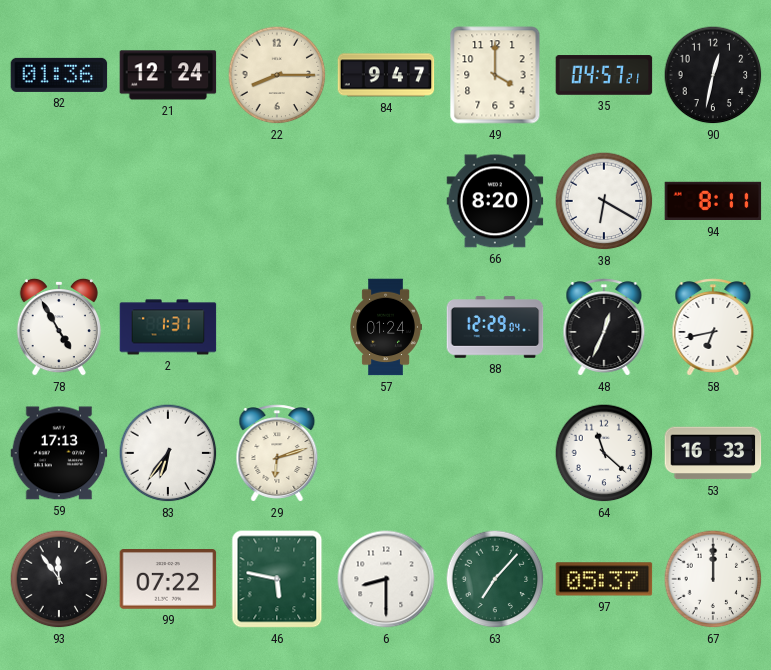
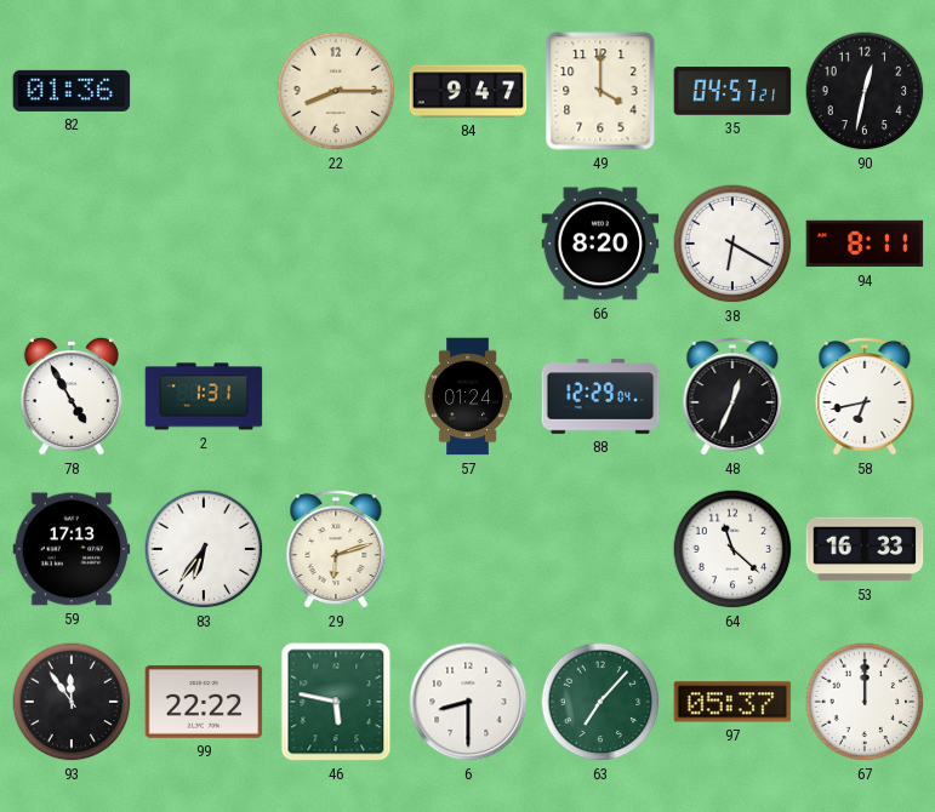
21: 12:24 -> none (168, 75)
99: 07:22 -> 22:22 (204, 703)
